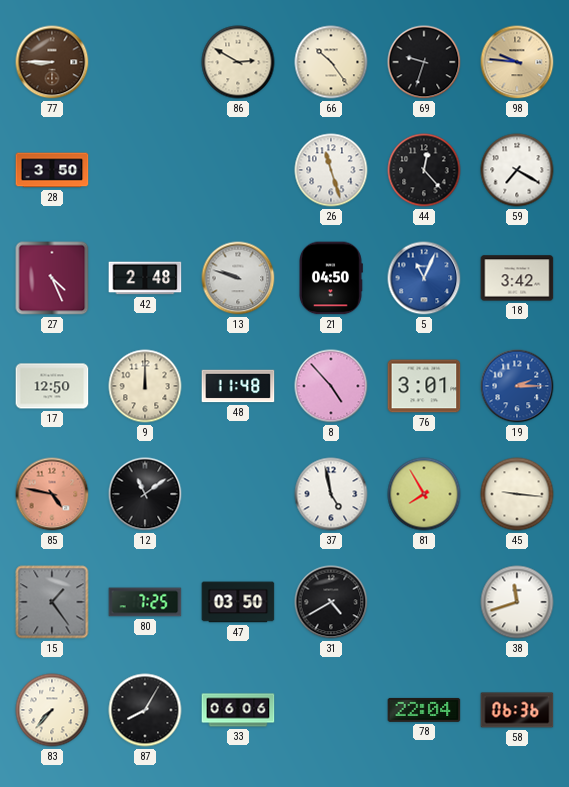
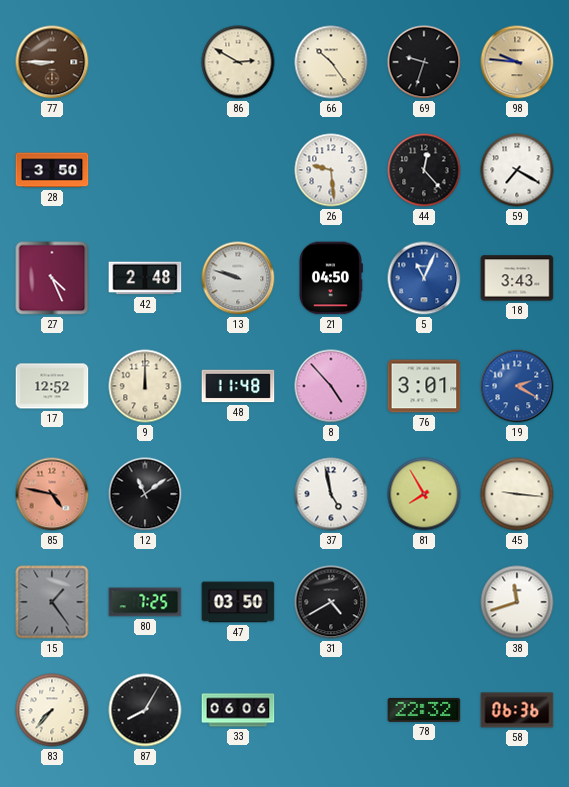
26: 11:27 -> 9:29 (331, 170)
18: 3:42 -> 3:43 (517, 278)
17: 12:50 -> 12:52 (52, 386)
19: 2:15 -> 2:20 (517, 386)
78: 22:04 -> 22:32 (424, 710)
